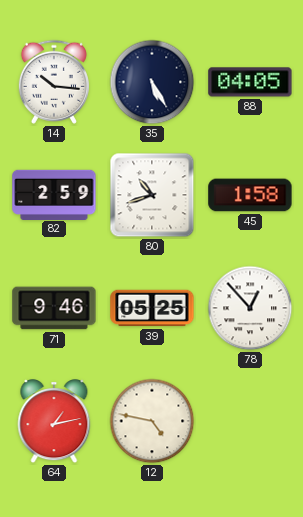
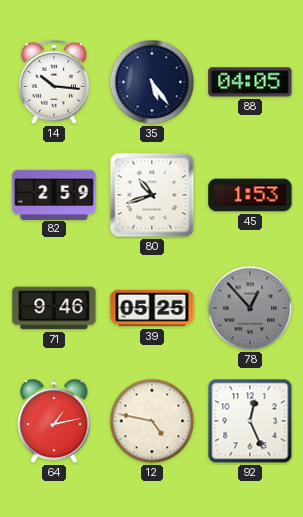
35: 5:25 -> 5:24 (152, 82)
45: 1:58 -> 1:53 (250, 195)
78 dial: white -> grey (250, 308)
92: none -> 12:26 (250, 421)
